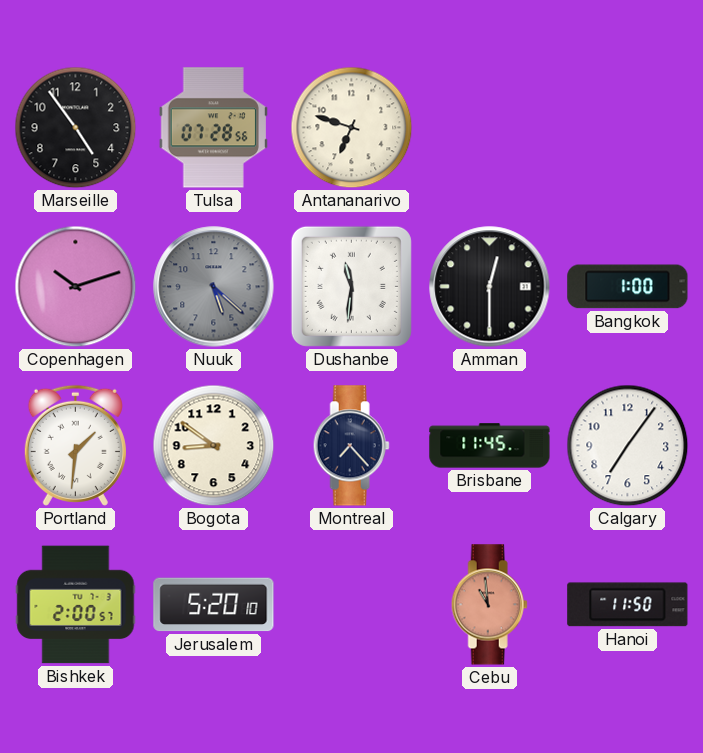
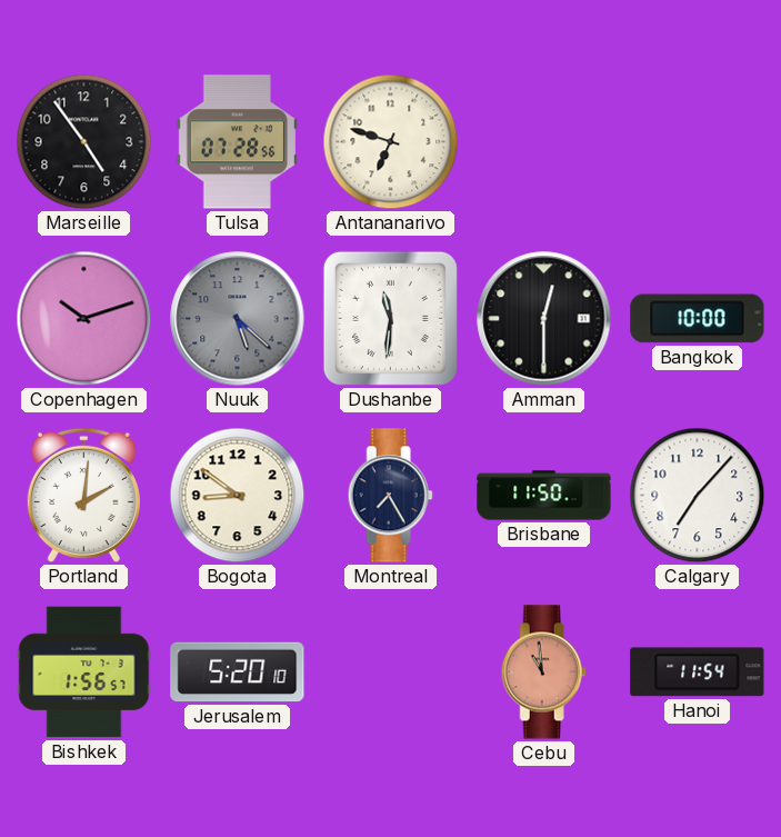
Bangkok: 1:00 -> 10:00 (698, 319)
Portland: 1:31 -> 2:01 (83, 495)
Montreal: 7:23 -> 7:25 (390, 496)
Brisbane: 11:45 -> 11:50 (544, 496)
Calgary: 7:06 -> 7:07 (698, 496)
Bishkek: 2:00 -> 1:56 (84, 672)
Hanoi: 11:50 -> 11:54 (698, 672)
